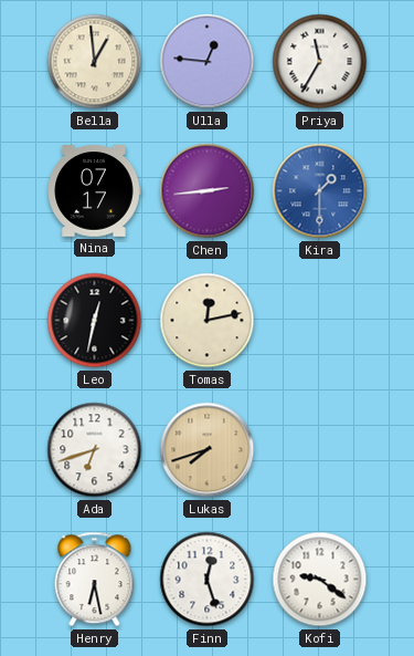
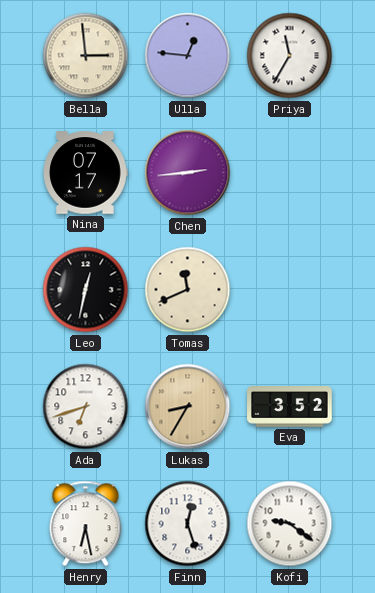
Bella: 12:59 -> 2:59 (86, 56)
Kira: 1:30 -> none (320, 191)
Tomas: 12:13 -> 11:41 (188, 290)
Lukas: 7:42 -> 8:35 (188, 407)
Eva: none -> 3:52 (290, 407)
